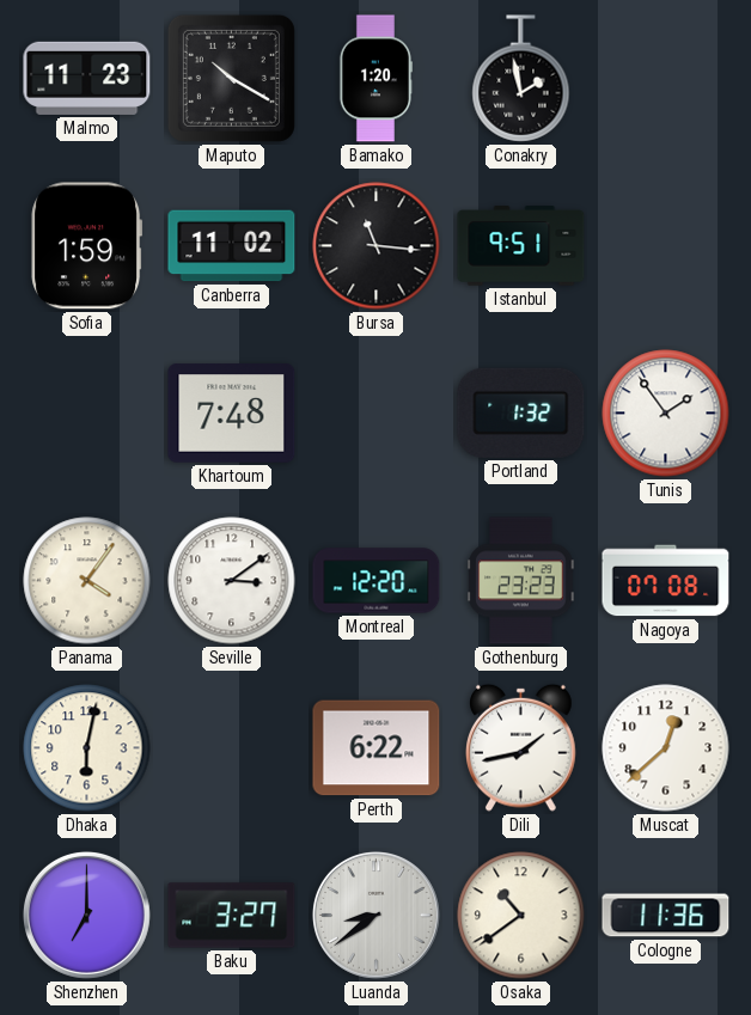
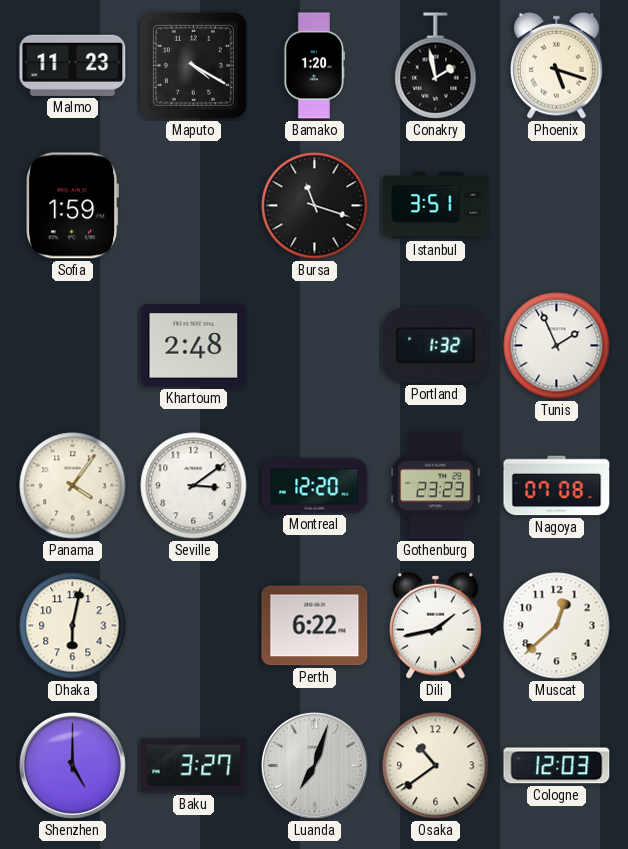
Maputo: 10:20 -> 4:20 (193, 65)
Phoenix: none -> 5:18 (557, 65)
Canberra: 11:02 -> none (232, 246)
Bursa: 11:16 -> 11:18 (315, 206)
Istanbul: 9:51 -> 3:51 (436, 206)
Khartoum: 7:48 -> 2:48 (194, 346)
Tunis: 1:54 -> 1:56 (557, 346)
Shenzhen: 7:00 -> 5:00 (72, 765)
Luanda: 8:39 -> 7:03 (314, 765)
Cologne: 11:36 -> 12:03 (557, 766)
